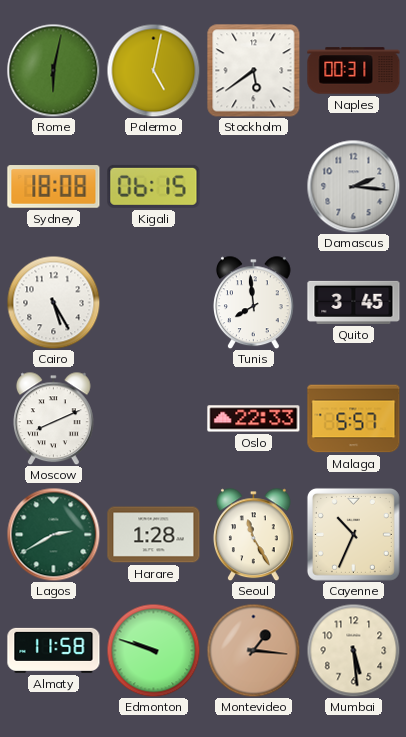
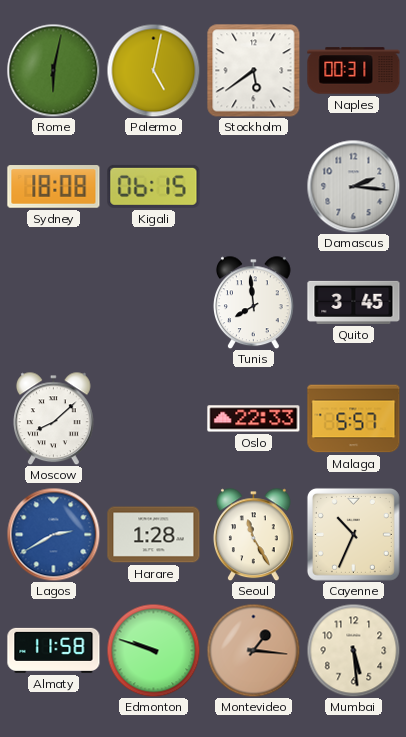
Cairo: 5:25 -> none (53, 302)
Moscow: 8:11 -> 8:08 (54, 418)
Lagos dial: green -> blue (53, 534)
